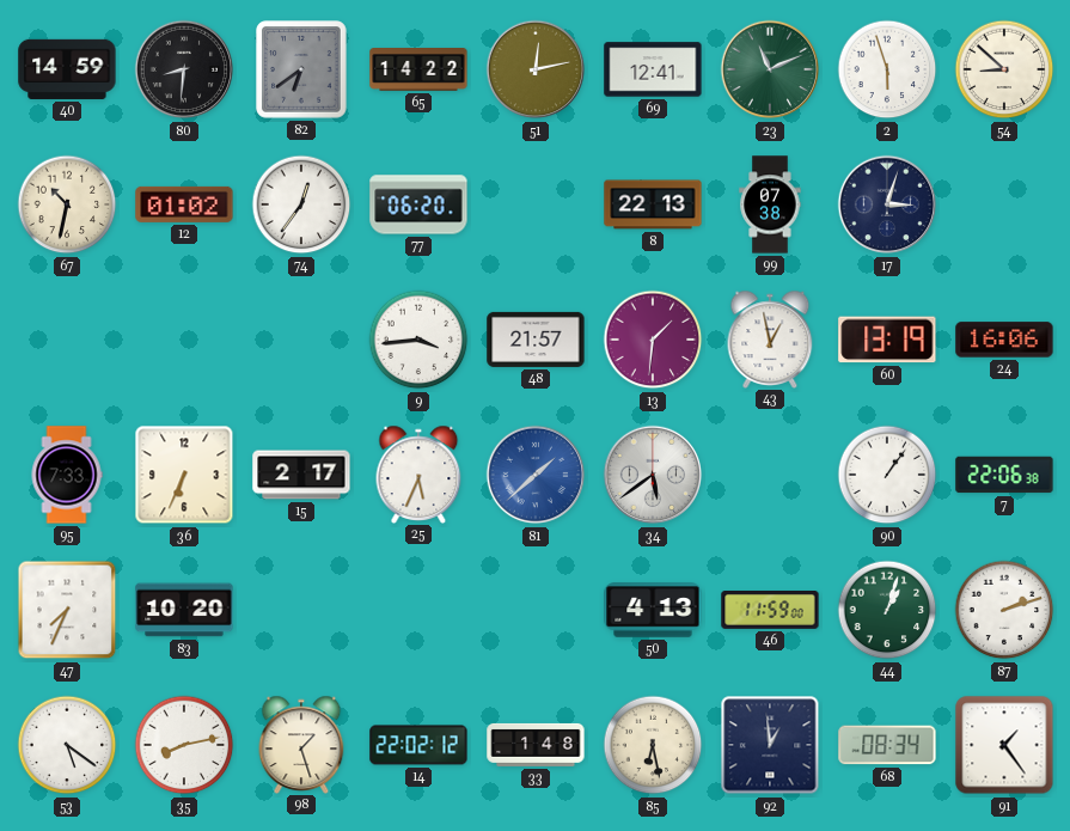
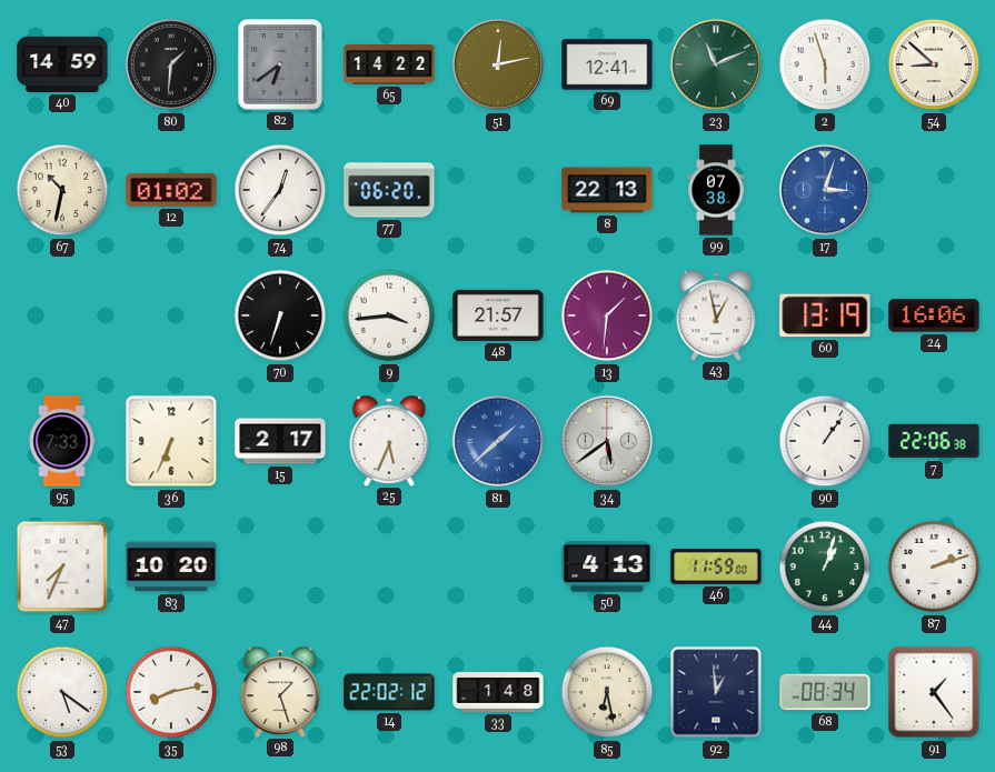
80: 8:31 -> 1:31 (171, 64)
17 dial: navy -> blue (825, 190)
70: none -> 6:33 (280, 315)
